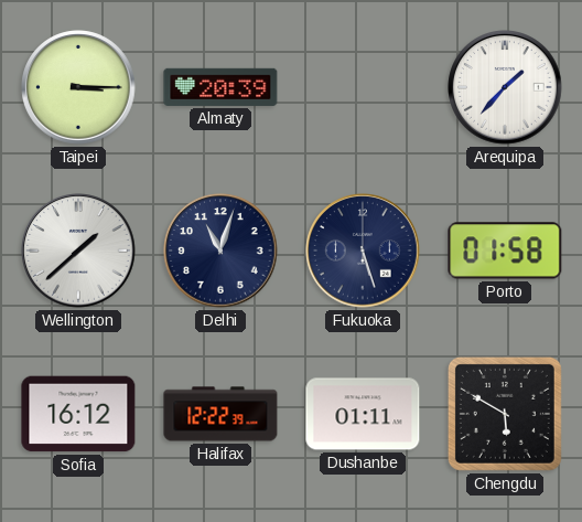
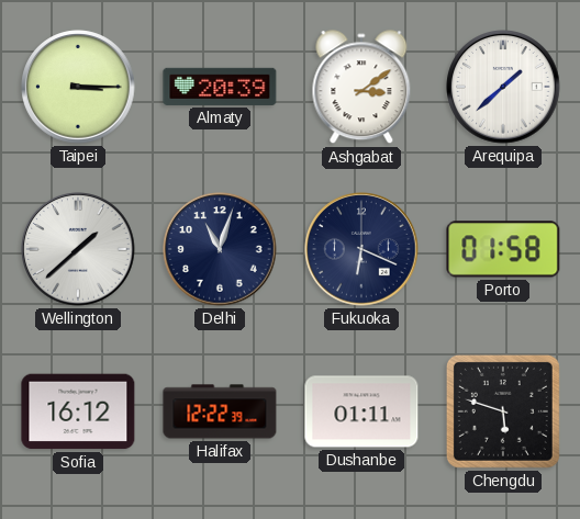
Ashgabat: none -> 3:09 (361, 88)
Arequipa: 1:37 -> 1:38 (503, 87)
Fukuoka: 5:27 -> 6:19 (361, 249)
Chengdu: 5:50 -> 5:48 (503, 411)
